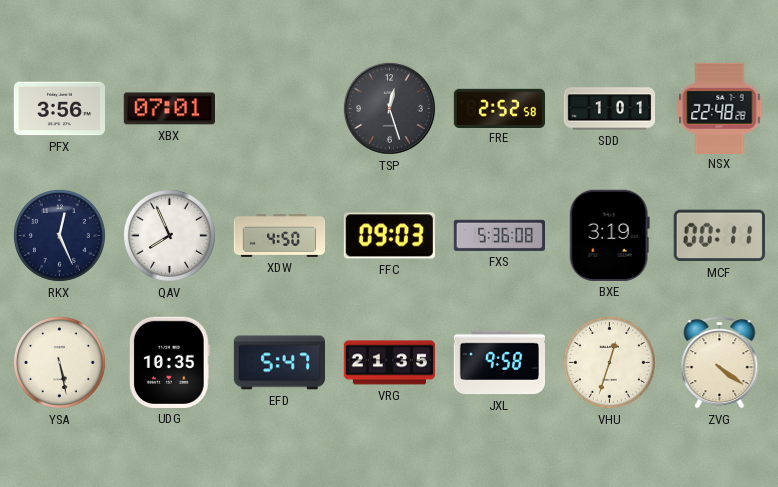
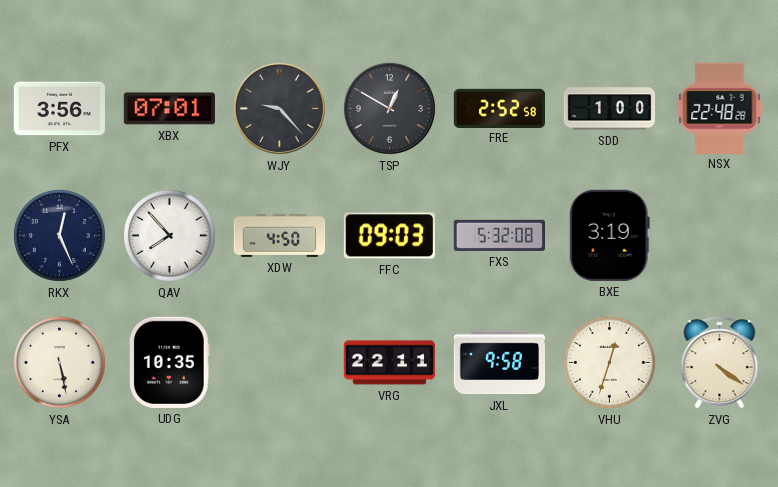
WJY: none -> 9:23 (279, 108)
TSP: 12:27 -> 12:50 (389, 108)
SDD: 1:01 -> 1:00 (610, 109)
QAV: 7:56 -> 7:53 (169, 235)
FXS: 5:36 -> 5:32 (499, 235)
MCF: 00:11 -> none (719, 236)
EFD: 5:47 -> none (279, 363)
VRG: 21:35 -> 22:11 (389, 363)
